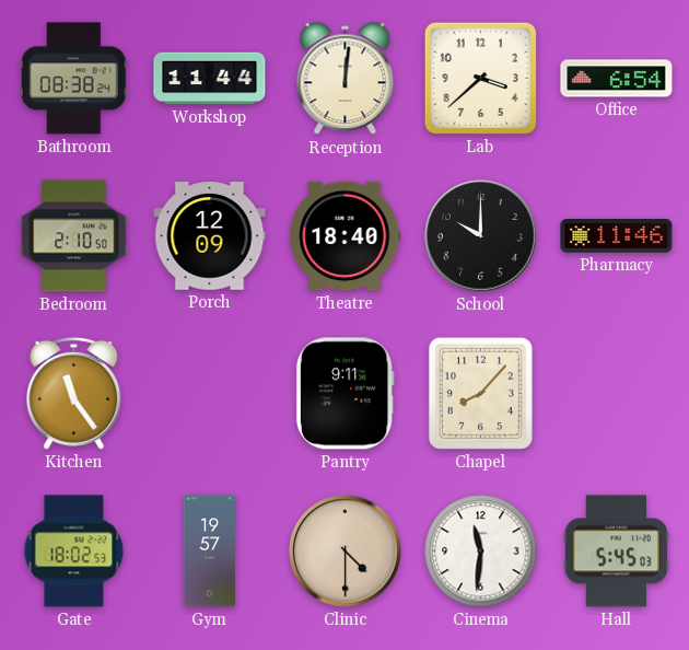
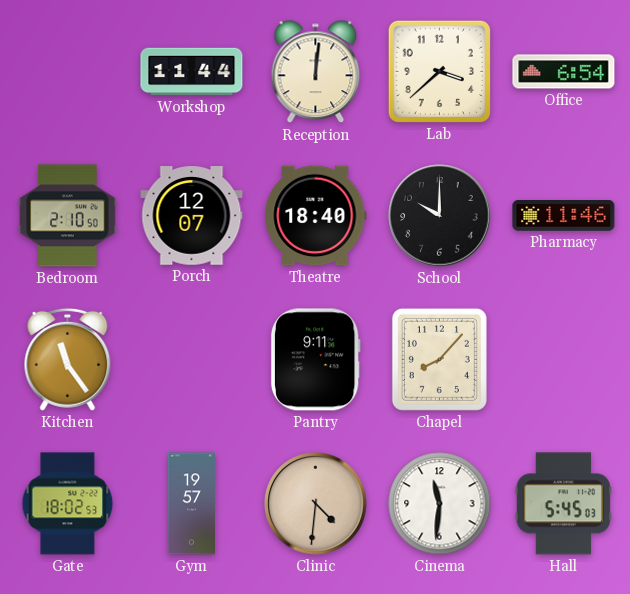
Bathroom: 08:38 -> none (73, 79)
Porch: 12:09 -> 12:07 (192, 216)
Clinic: 4:30 -> 4:31 (316, 504)
